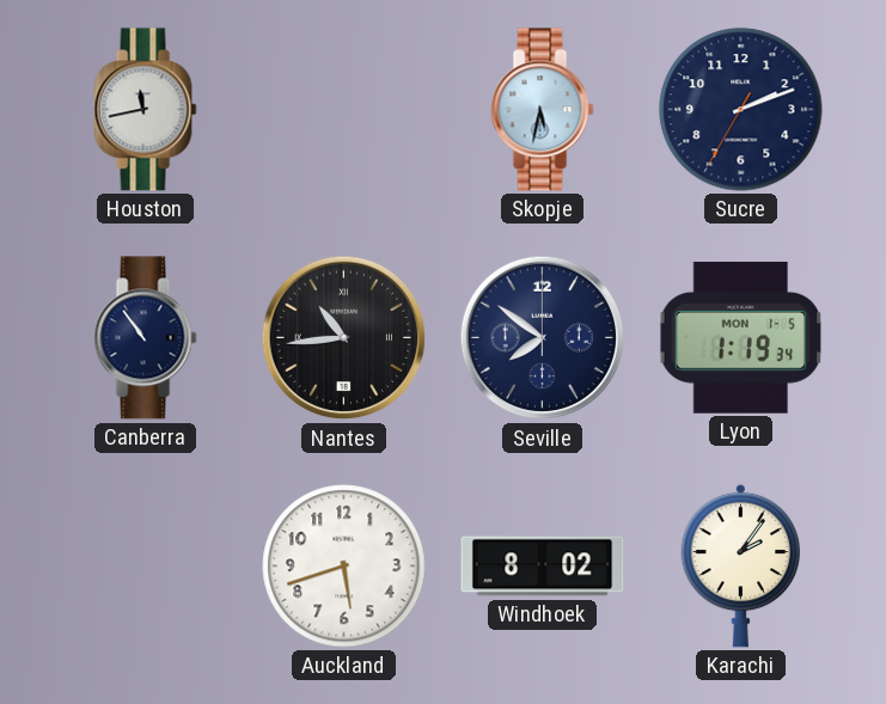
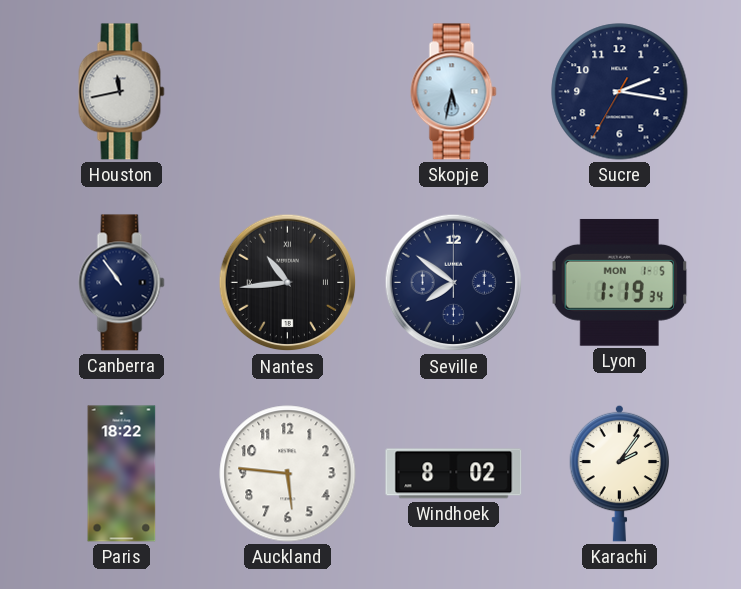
Sucre: 2:11 -> 2:16 (620, 92)
Paris: none -> 18:22 (122, 474)
Auckland: 5:42 -> 5:46 (288, 474)
